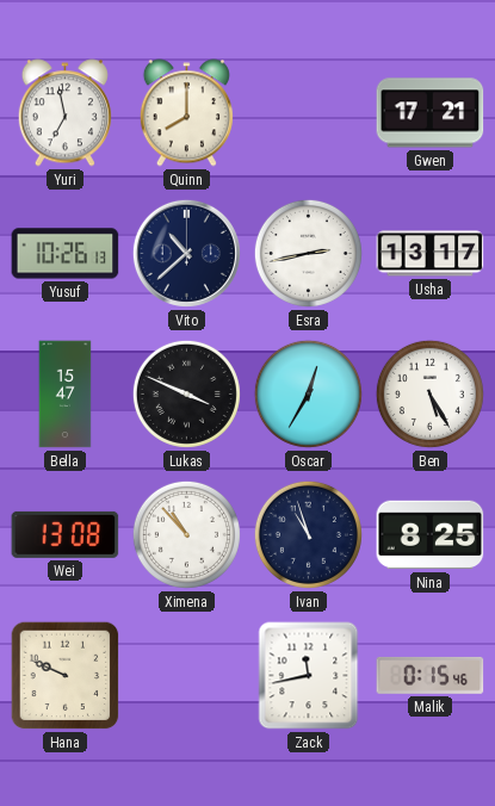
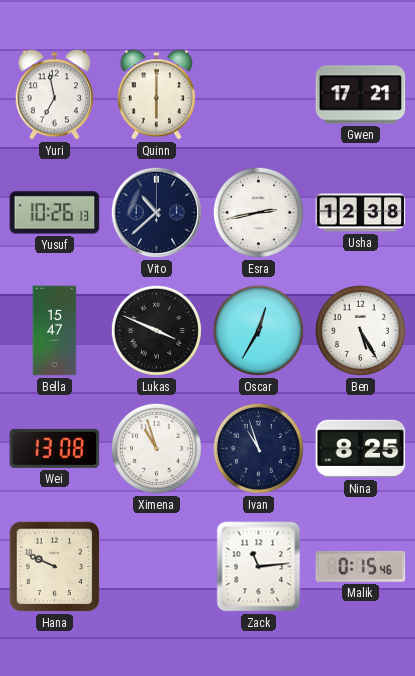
Quinn: 8:00 -> 6:00 (156, 95)
Usha: 13:17 -> 12:38 (361, 213)
Ximena: 10:53 -> 10:57 (156, 448)
Zack: 11:43 -> 11:14 (259, 567)
